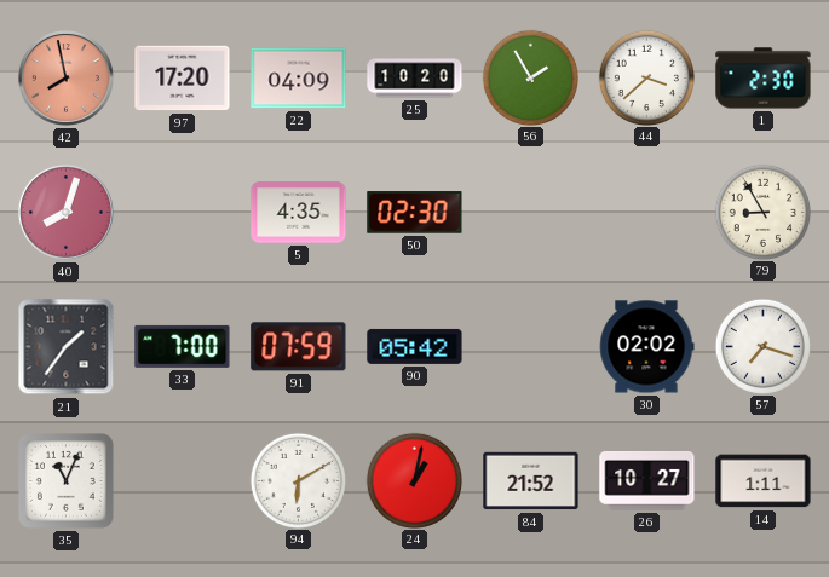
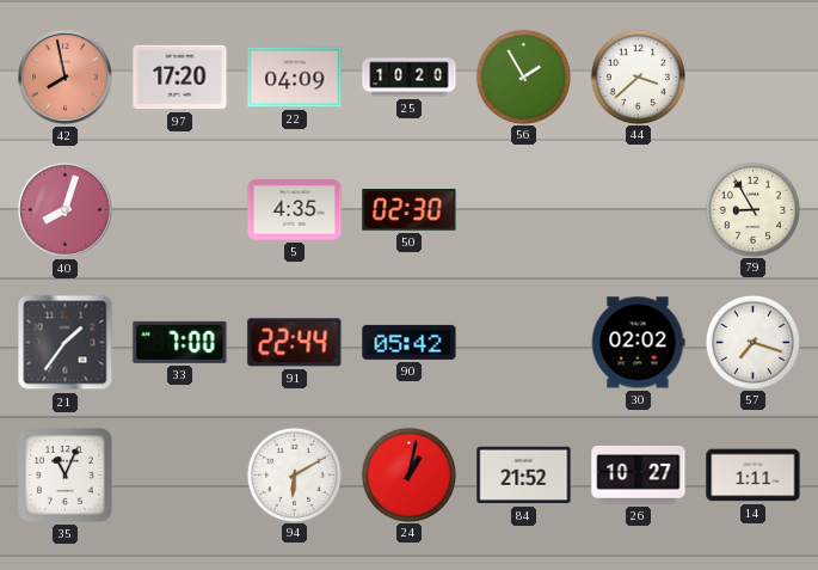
1: 2:30 -> none (764, 79)
91: 07:59 -> 22:44 (295, 343)
